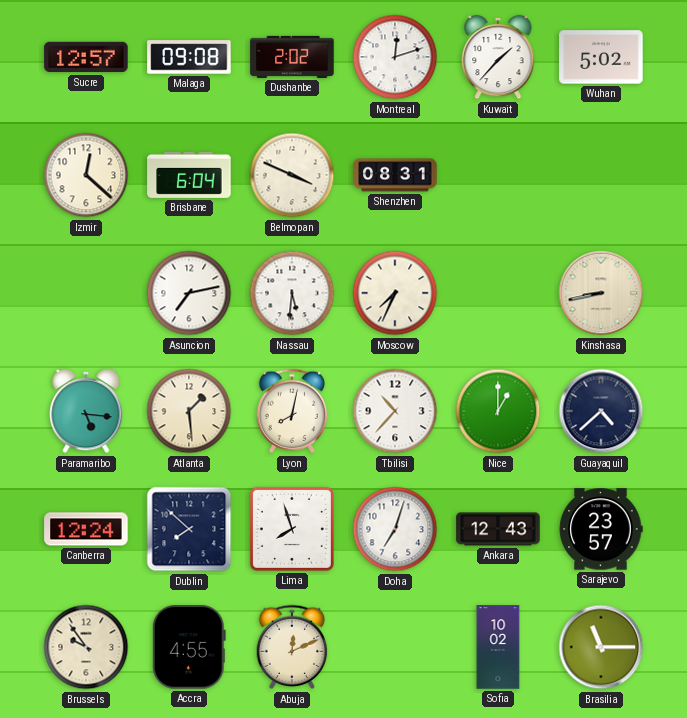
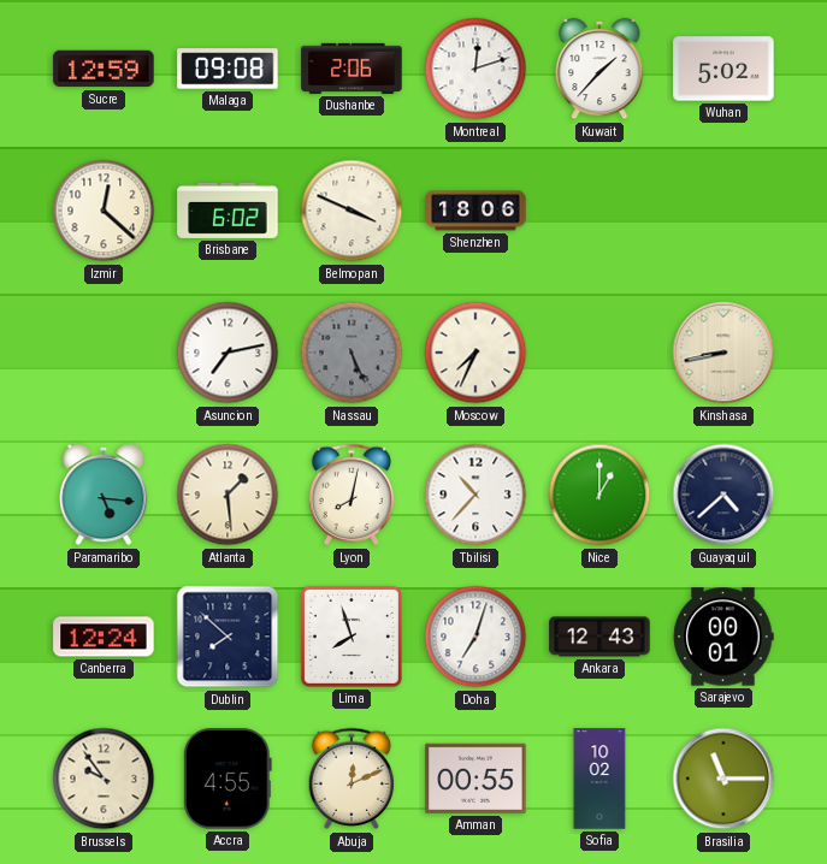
Sucre: 12:57 -> 12:59 (104, 69)
Dushanbe: 2:02 -> 2:06 (352, 69)
Brisbane: 6:04 -> 6:02 (228, 211)
Shenzhen: 08:31 -> 18:06 (475, 211)
Nassau: 5:31 -> 5:26 (352, 353)
Nassau dial: white -> grey (352, 353)
Sarajevo: 23:57 -> 00:01 (723, 637)
Amman: none -> 00:55 (475, 779)
